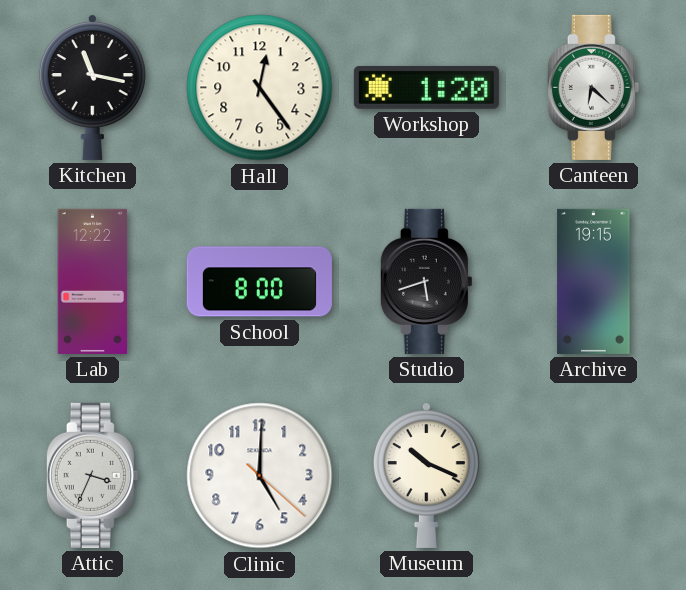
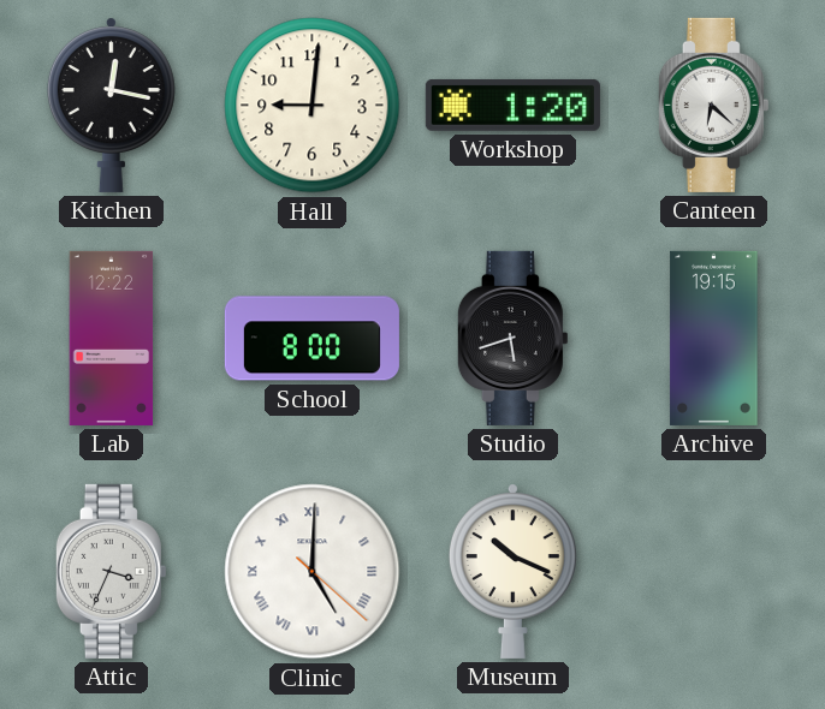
Kitchen: 11:17 -> 12:17 (111, 105)
Hall: 12:24 -> 9:01 (313, 106)
Clinic numerals: Arabic -> Roman (313, 572)
